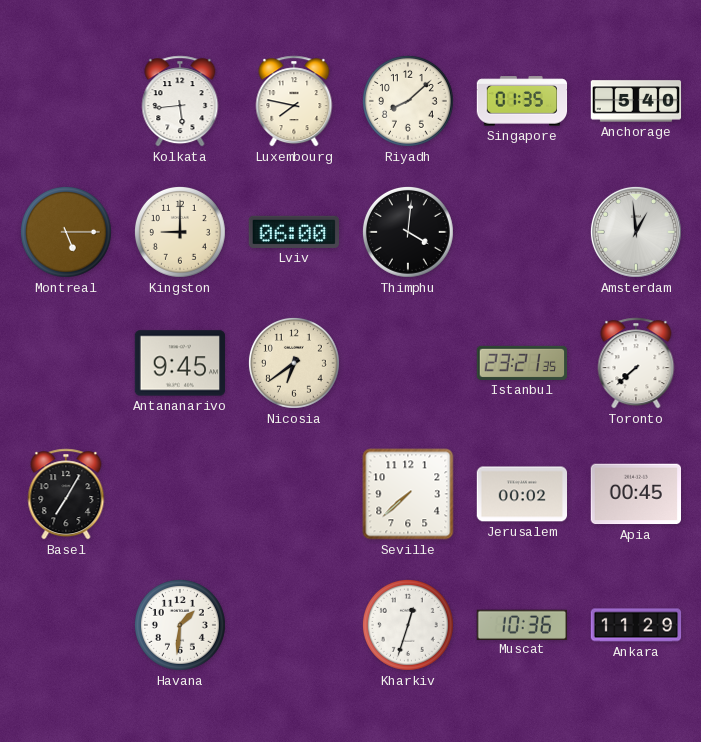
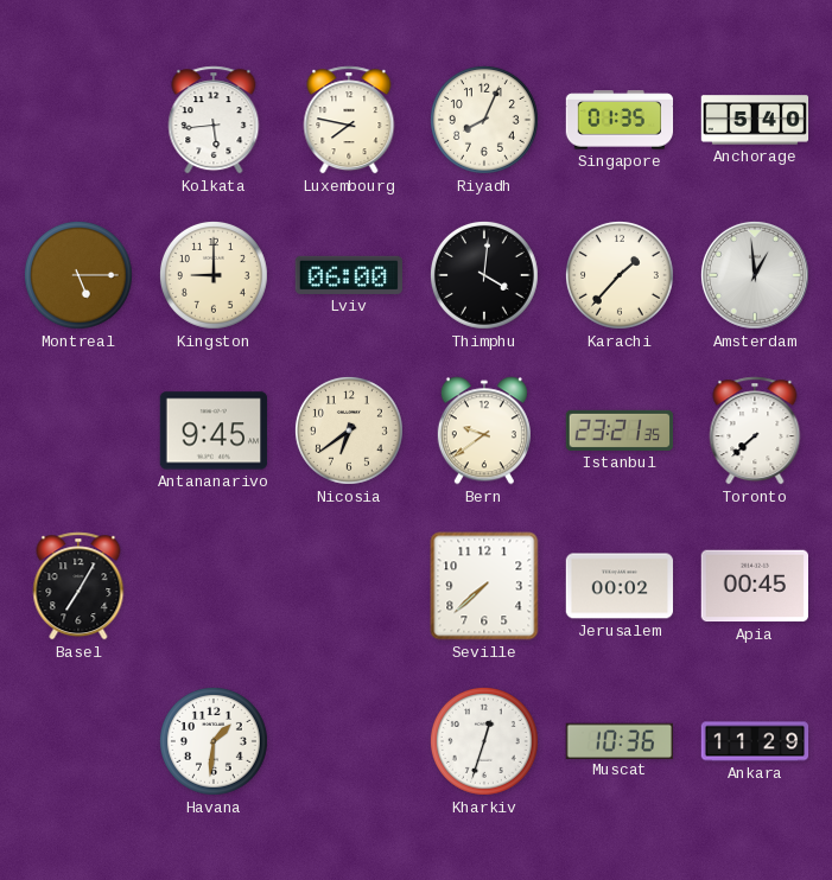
Riyadh: 8:08 -> 8:04 (484, 120)
Karachi: none -> 1:37 (620, 275)
Bern: none -> 9:39 (484, 431)
